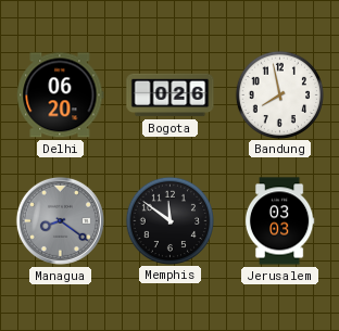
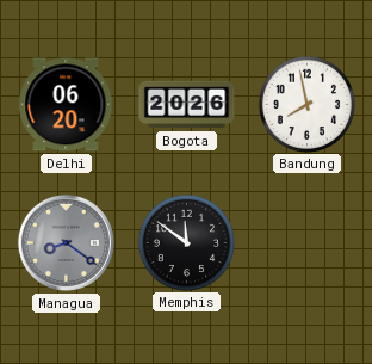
Bogota: 0:26 -> 20:26 (187, 105)
Jerusalem: 03:03 -> none (279, 221)
